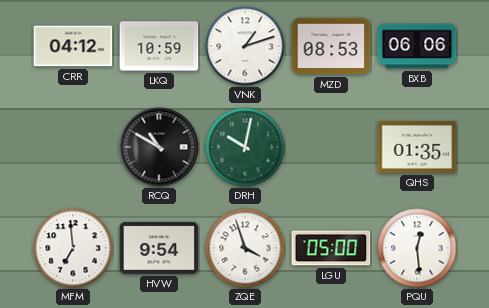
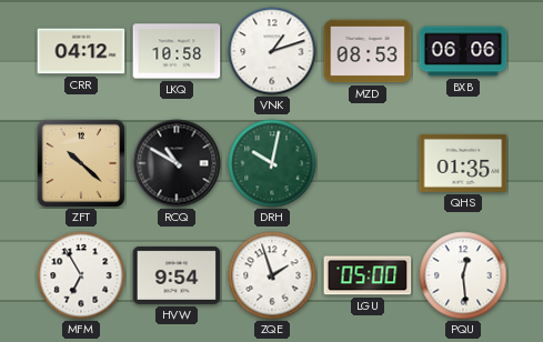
LKQ: 10:59 -> 10:58 (177, 51)
ZFT: none -> 10:22 (81, 163)
MFM: 6:59 -> 6:55 (81, 275)
ZQE: 3:57 -> 1:57 (272, 275)
